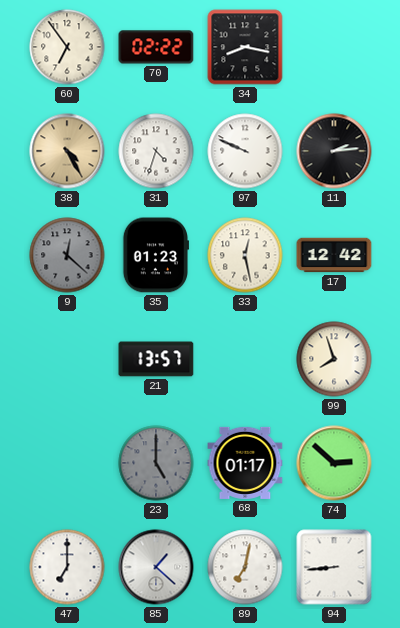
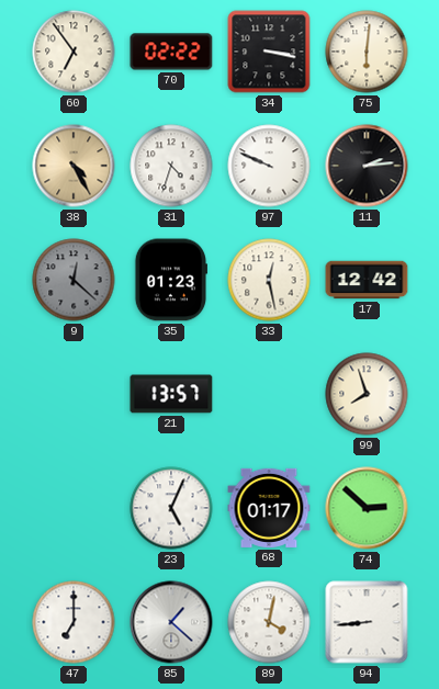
34: 8:17 -> 3:17 (269, 52)
75: none -> 6:01 (367, 52)
23: 5:00 -> 5:04 (171, 508)
23 dial: grey -> white (171, 508)
89: 7:02 -> 4:02 (269, 622)
